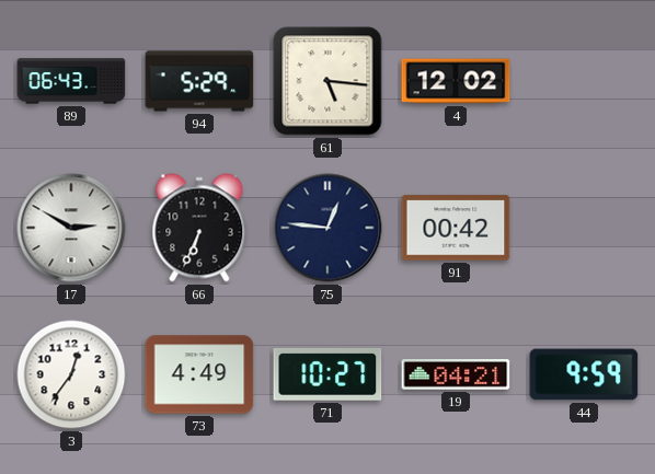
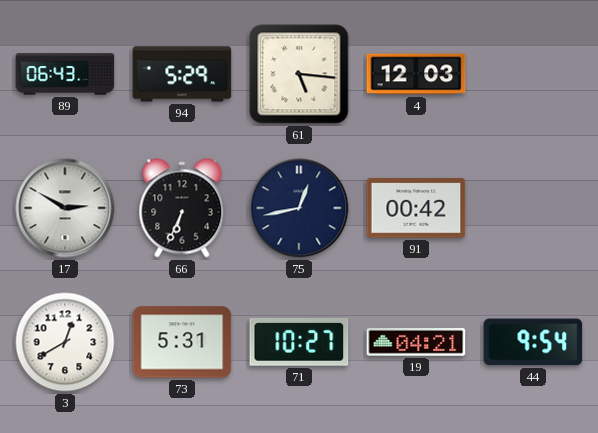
4: 12:02 -> 12:03 (416, 74)
75: 12:46 -> 12:43 (299, 208)
3: 12:36 -> 12:40 (65, 342)
73: 4:49 -> 5:31 (182, 342)
44: 9:59 -> 9:54 (533, 342)
